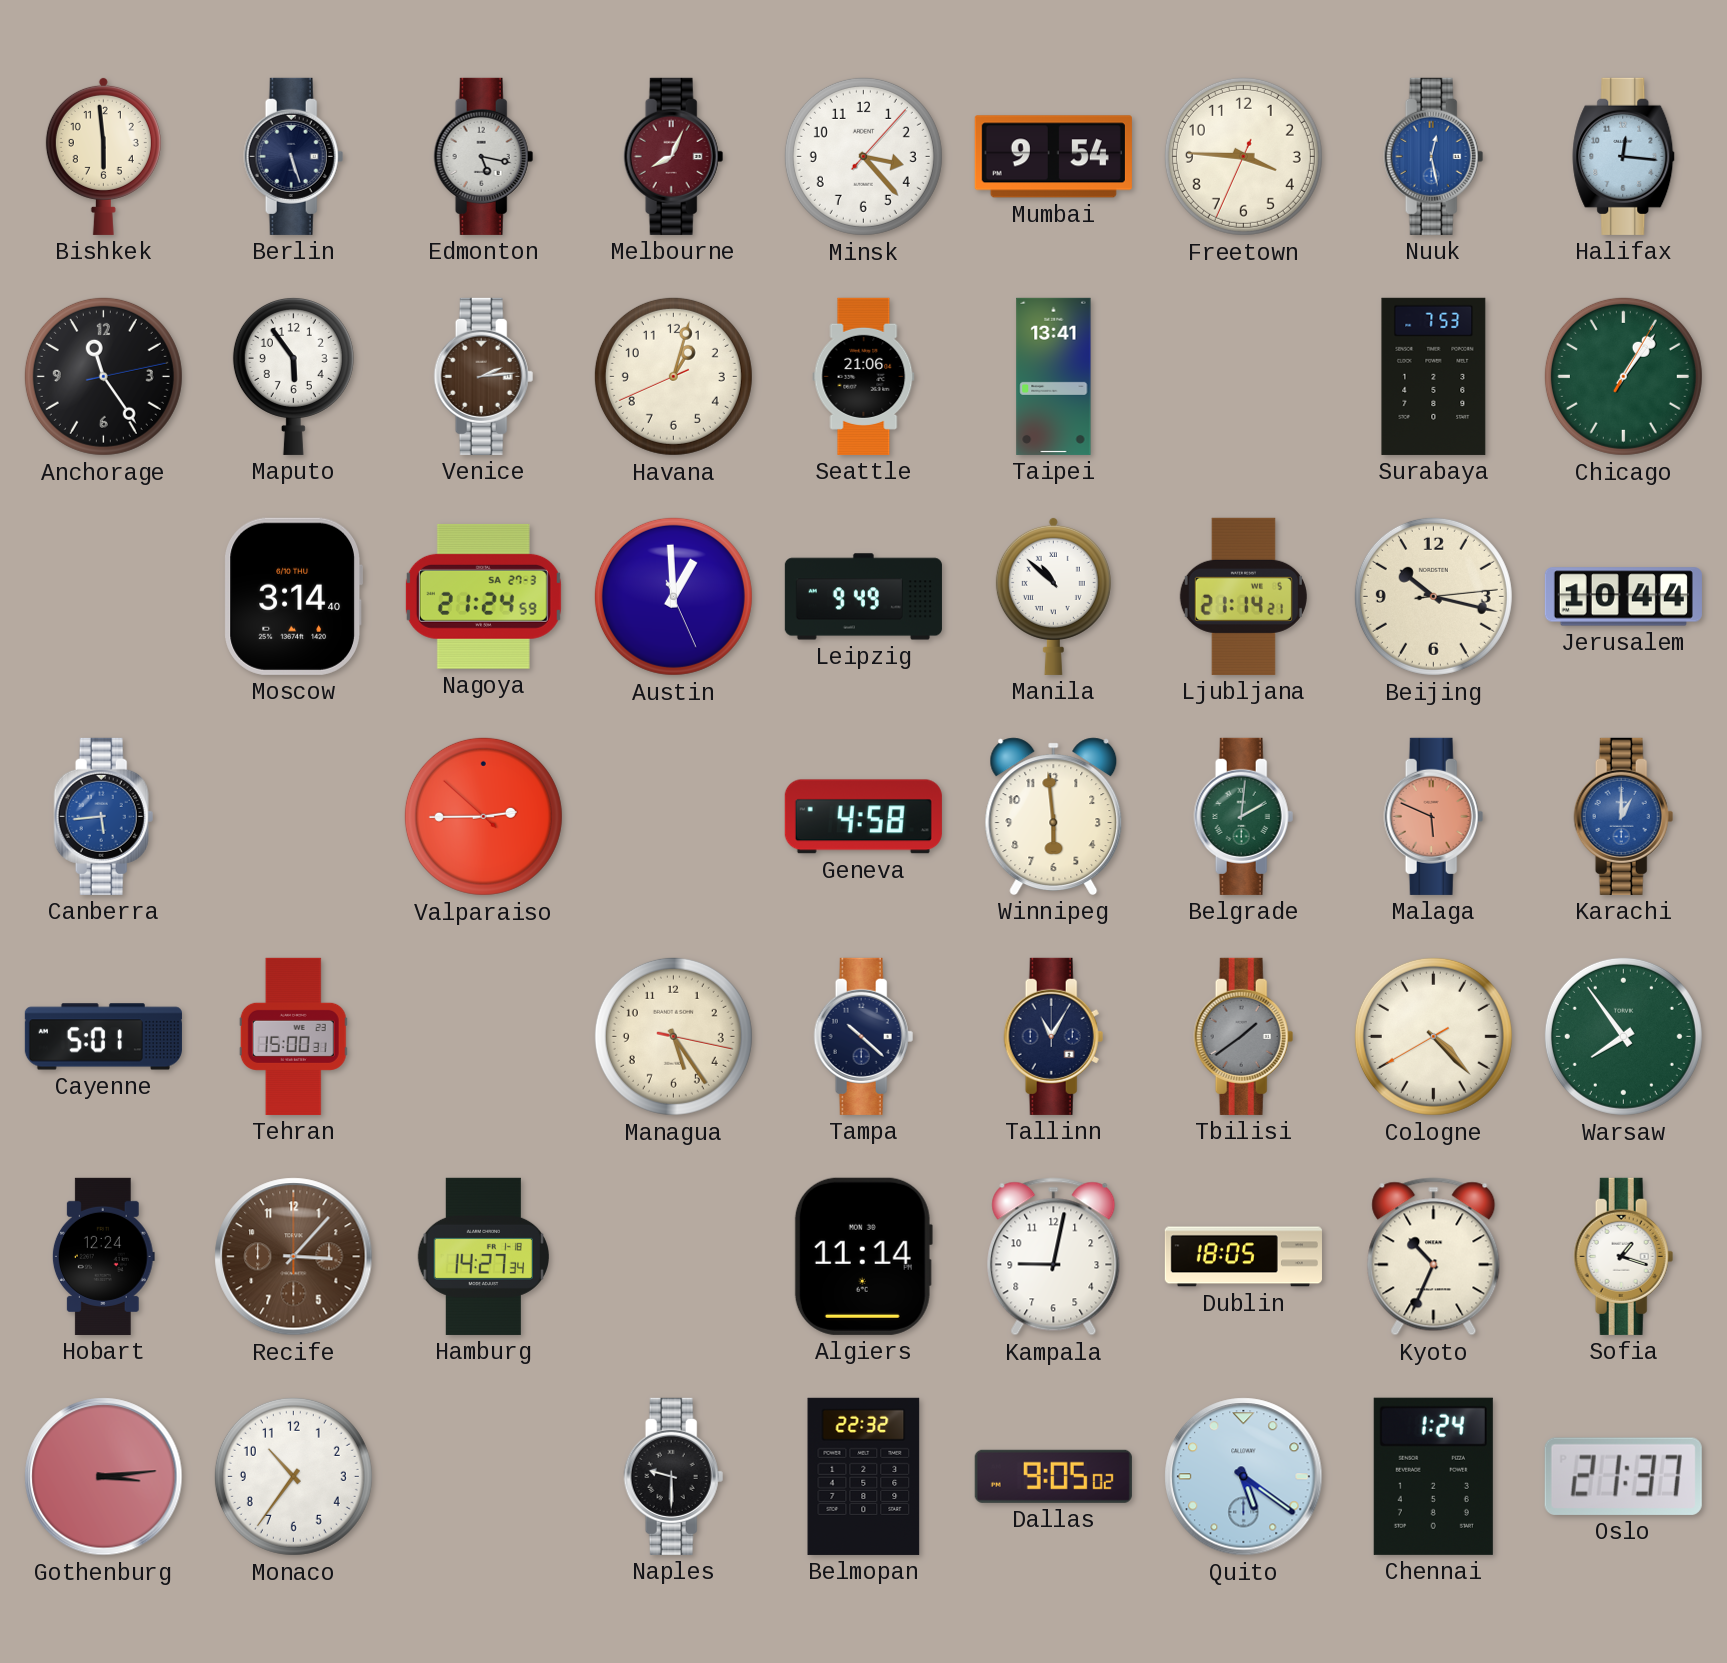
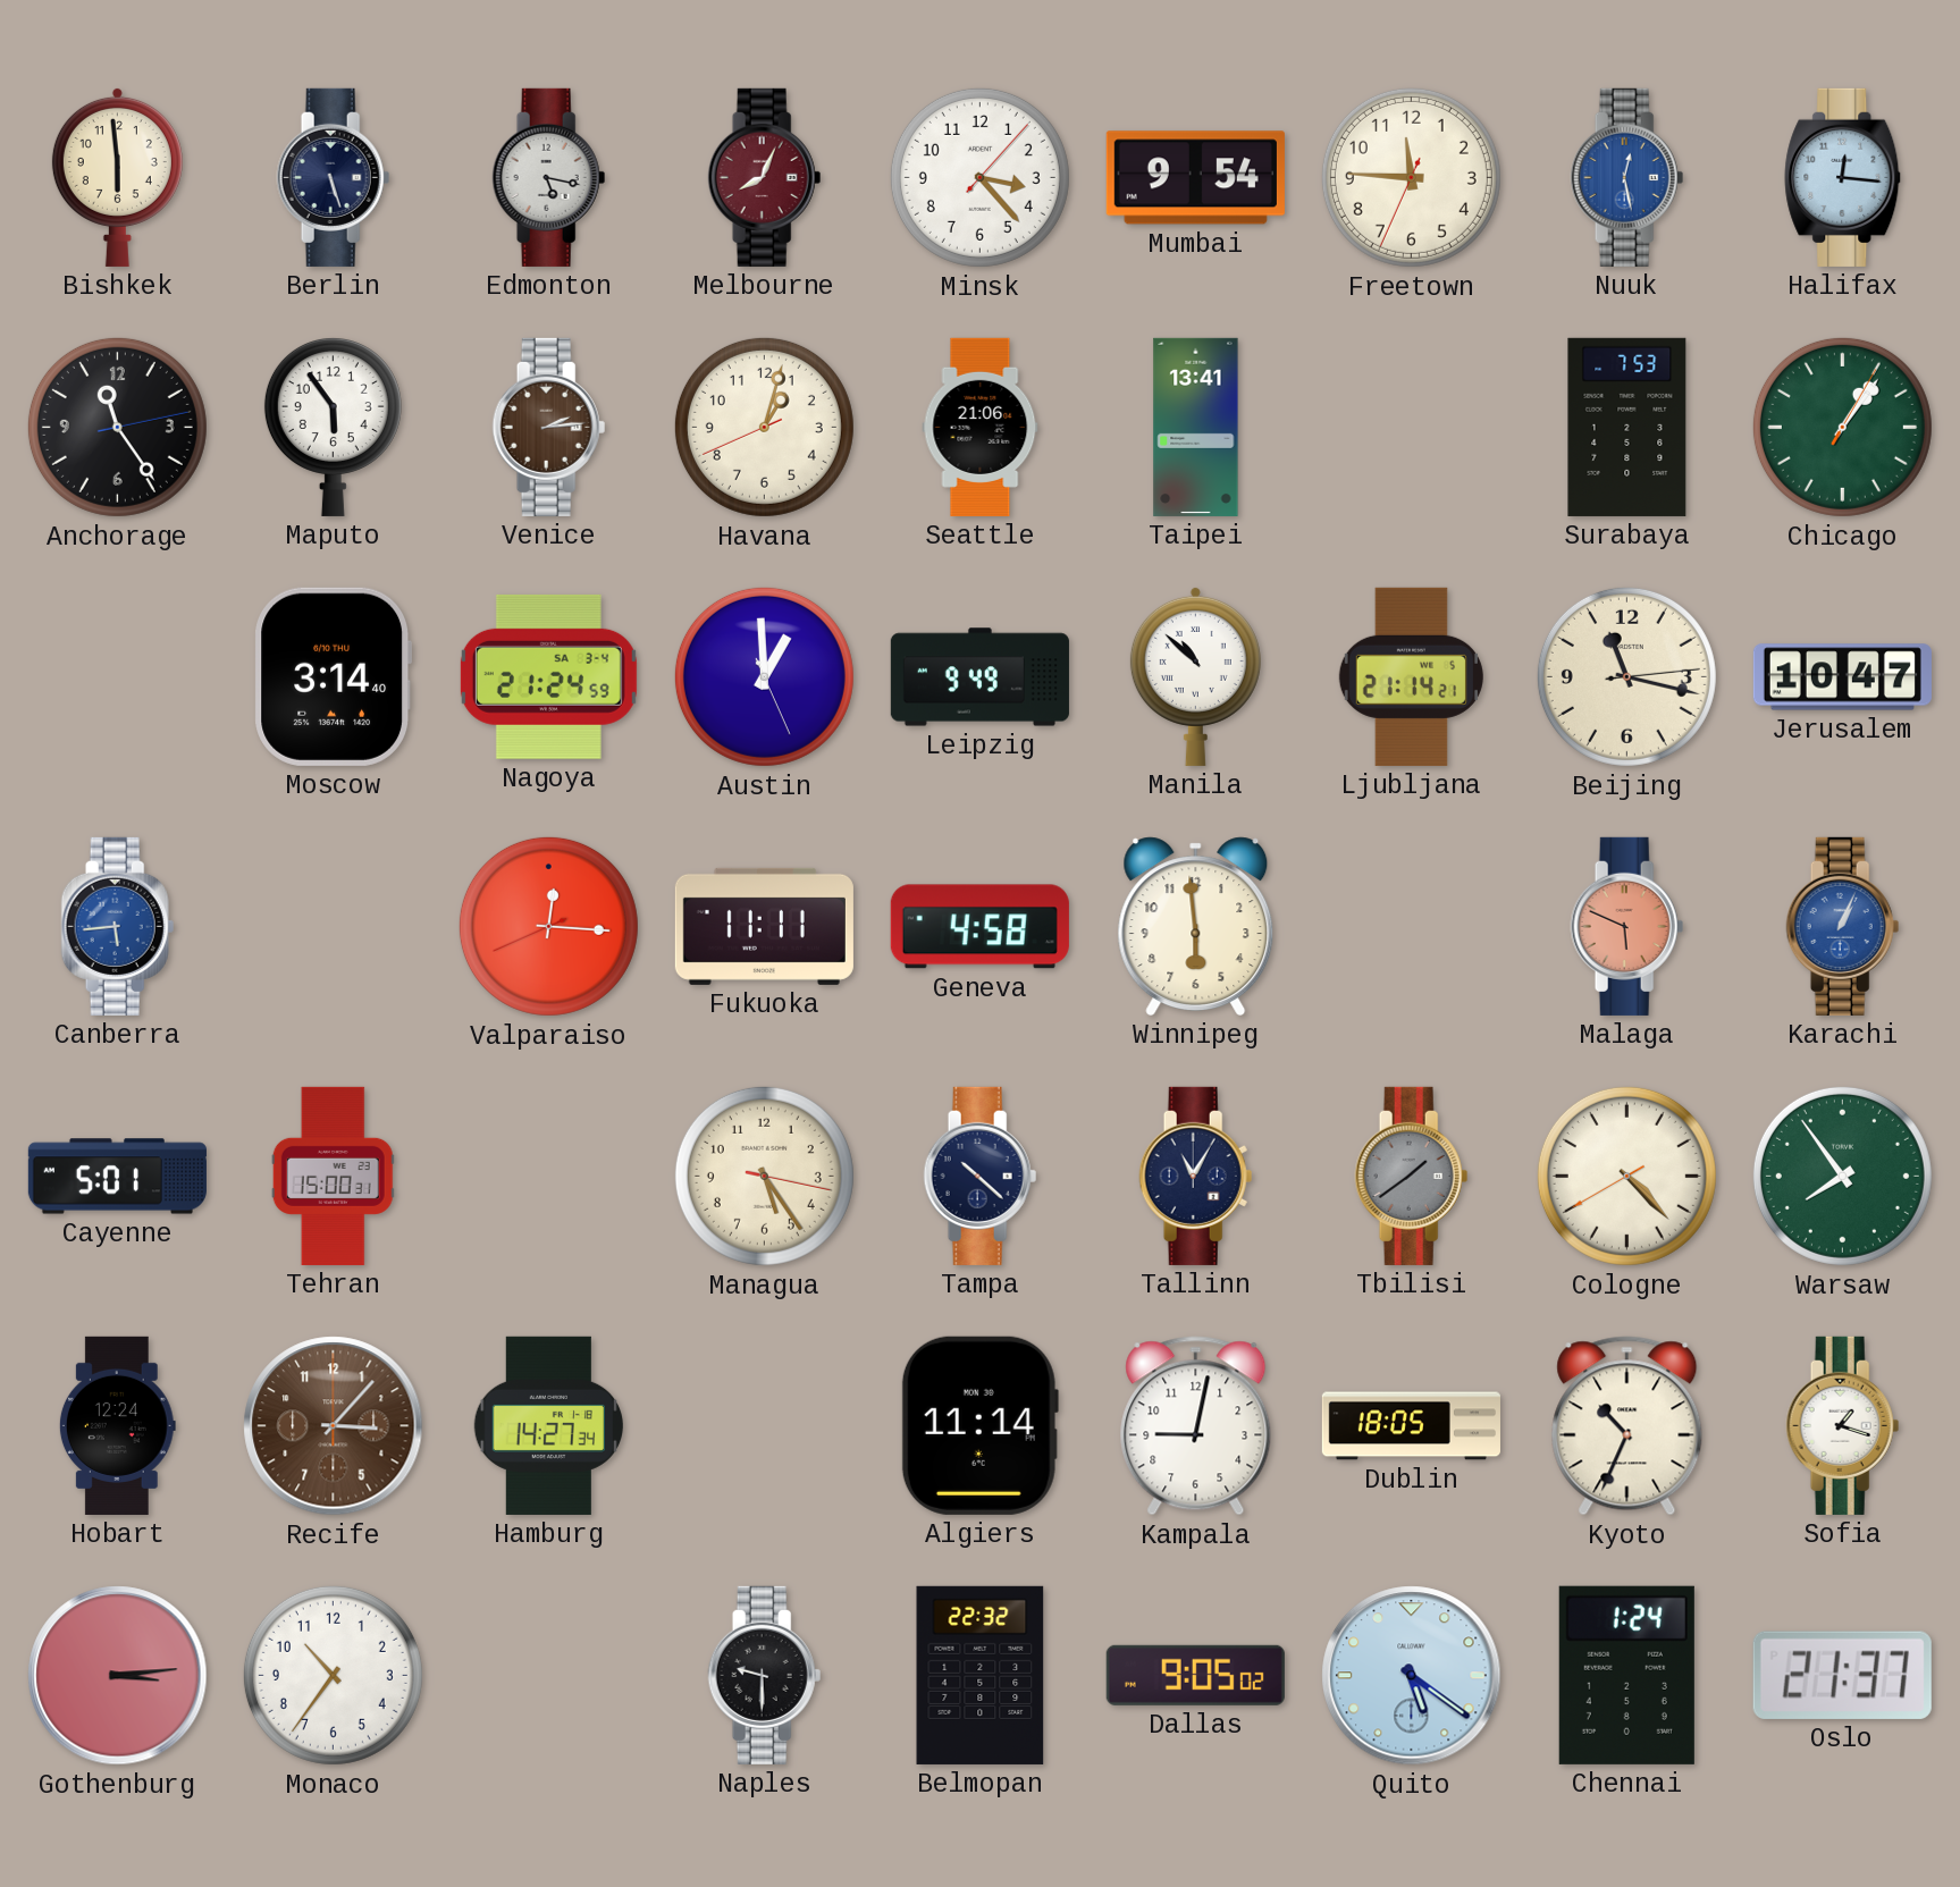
Freetown: 3:45 -> 11:45 (1411, 177)
Nagoya date: SA 27-3 -> SA 3-4 (548, 676)
Beijing: 10:17 -> 11:17 (1626, 676)
Jerusalem: 10:44 -> 10:47 (1842, 677)
Valparaiso: 2:44 -> 12:15 (548, 926)
Fukuoka: none -> 11:11 (764, 926)
Belgrade: 2:01 -> none (1244, 816)
Karachi: 1:00 -> 1:04 (1843, 926)
